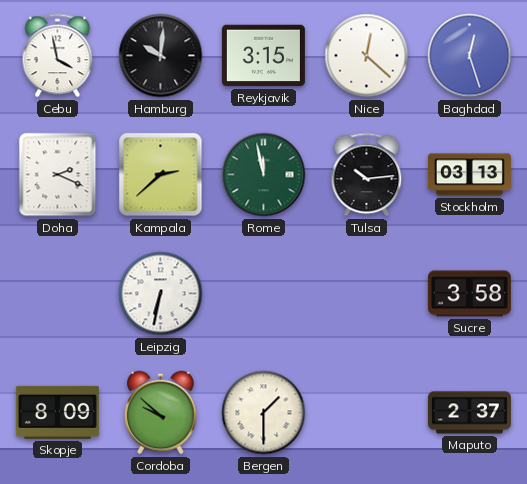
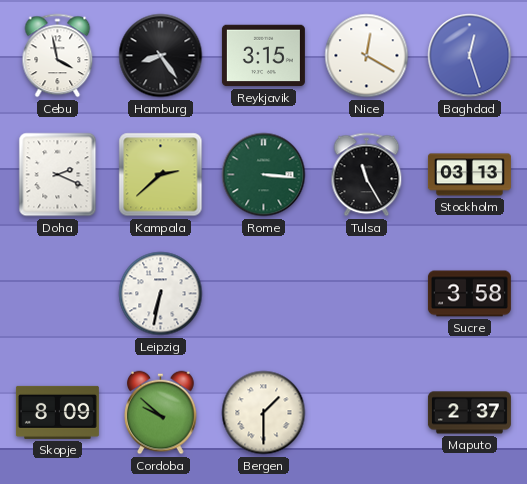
Hamburg: 10:01 -> 8:24 (161, 56)
Nice: 12:22 -> 12:20 (367, 56)
Rome: 11:58 -> 3:16 (264, 175)
Tulsa: 10:14 -> 11:25 (367, 175)
